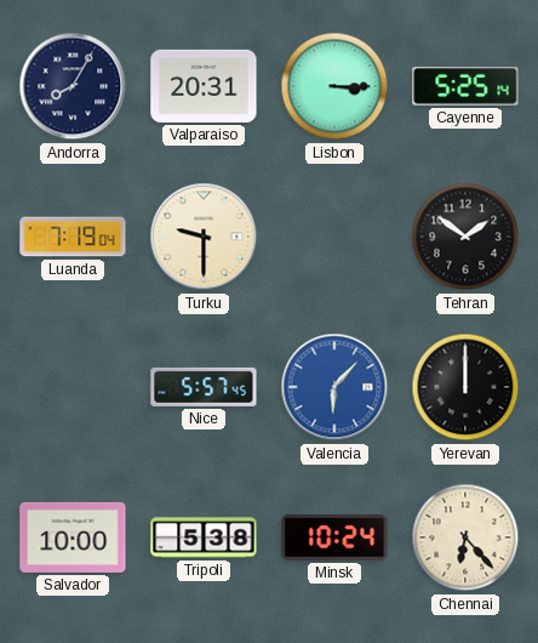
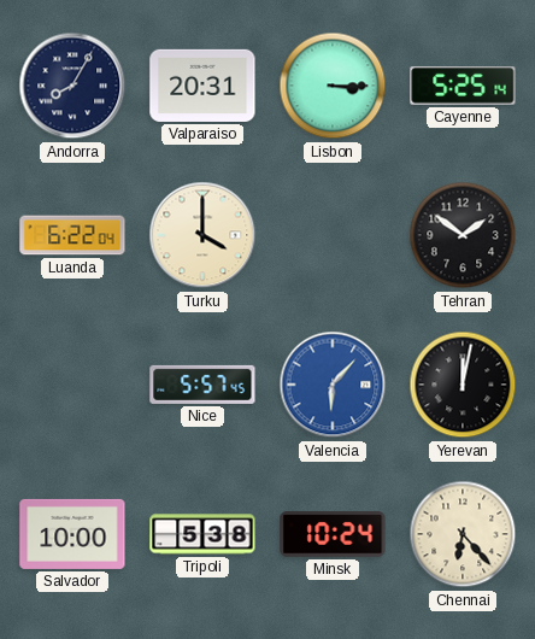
Luanda: 7:19 -> 6:22 (72, 235)
Turku: 9:30 -> 4:00 (202, 235)
Yerevan: 12:00 -> 12:02 (463, 385)
